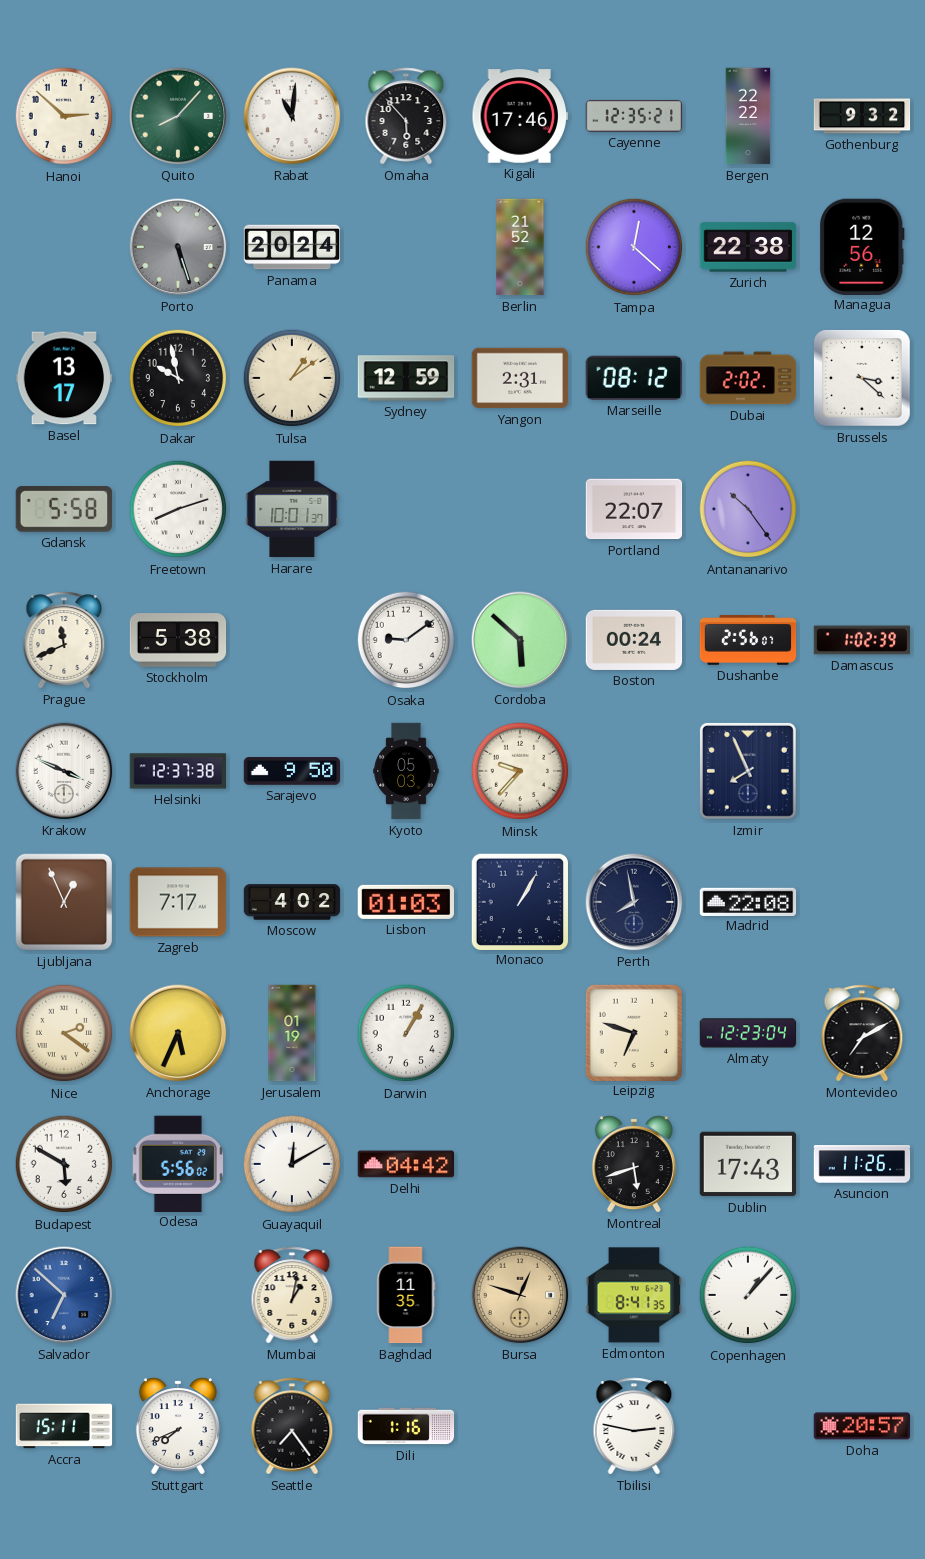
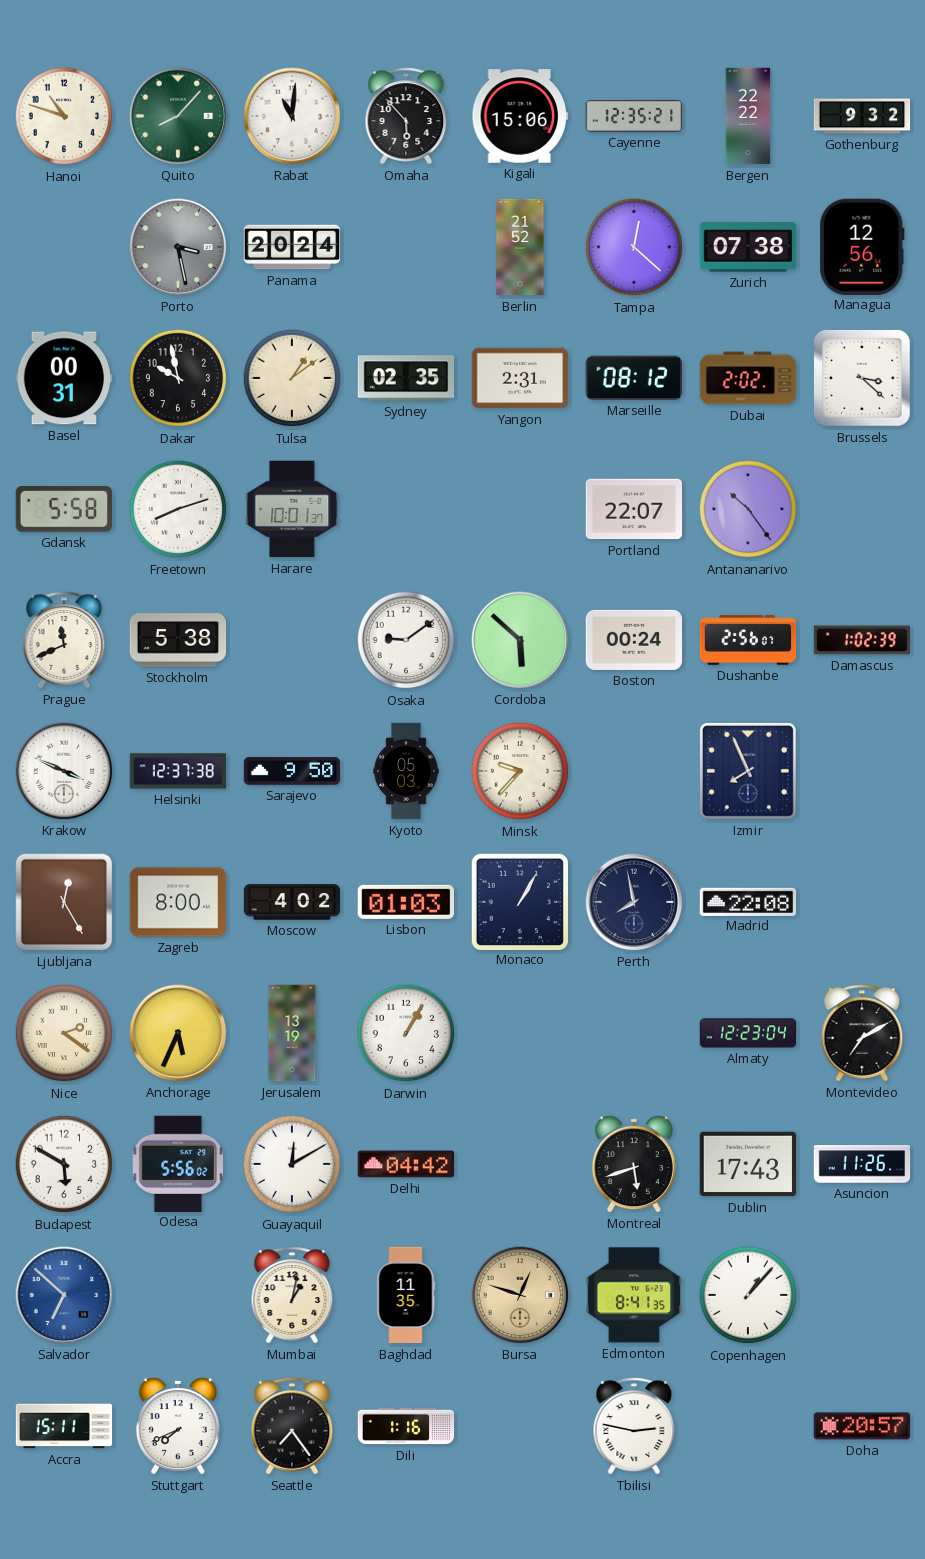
Hanoi: 2:52 -> 10:48 (64, 116)
Kigali: 17:46 -> 15:06 (520, 116)
Porto: 5:27 -> 3:28 (178, 247)
Zurich: 22:38 -> 07:38 (748, 247)
Basel: 13:17 -> 00:31 (64, 378)
Sydney: 12:59 -> 02:35 (406, 378)
Ljubljana: 12:56 -> 12:25 (64, 902)
Zagreb: 7:17 -> 8:00 (178, 902)
Jerusalem: 01:19 -> 13:19 (292, 1033)
Leipzig: 6:48 -> none (633, 1032)
